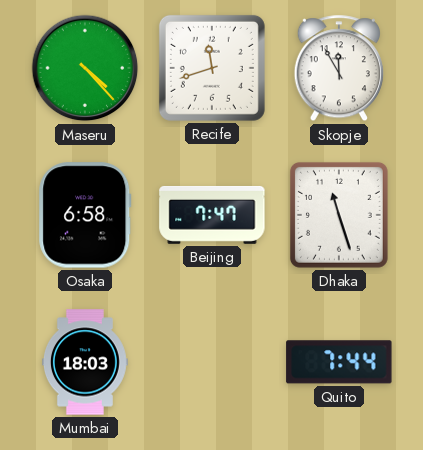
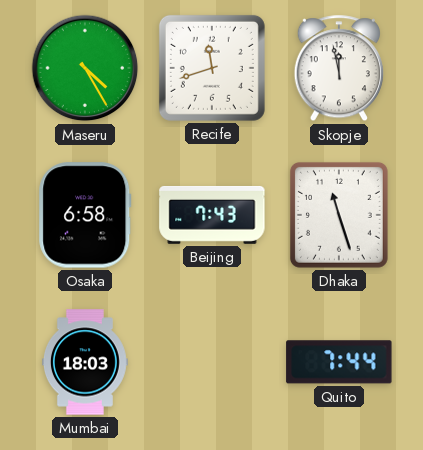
Maseru: 4:23 -> 4:25 (85, 68)
Skopje: 11:55 -> 11:58 (339, 69)
Beijing: 7:47 -> 7:43 (212, 215)
